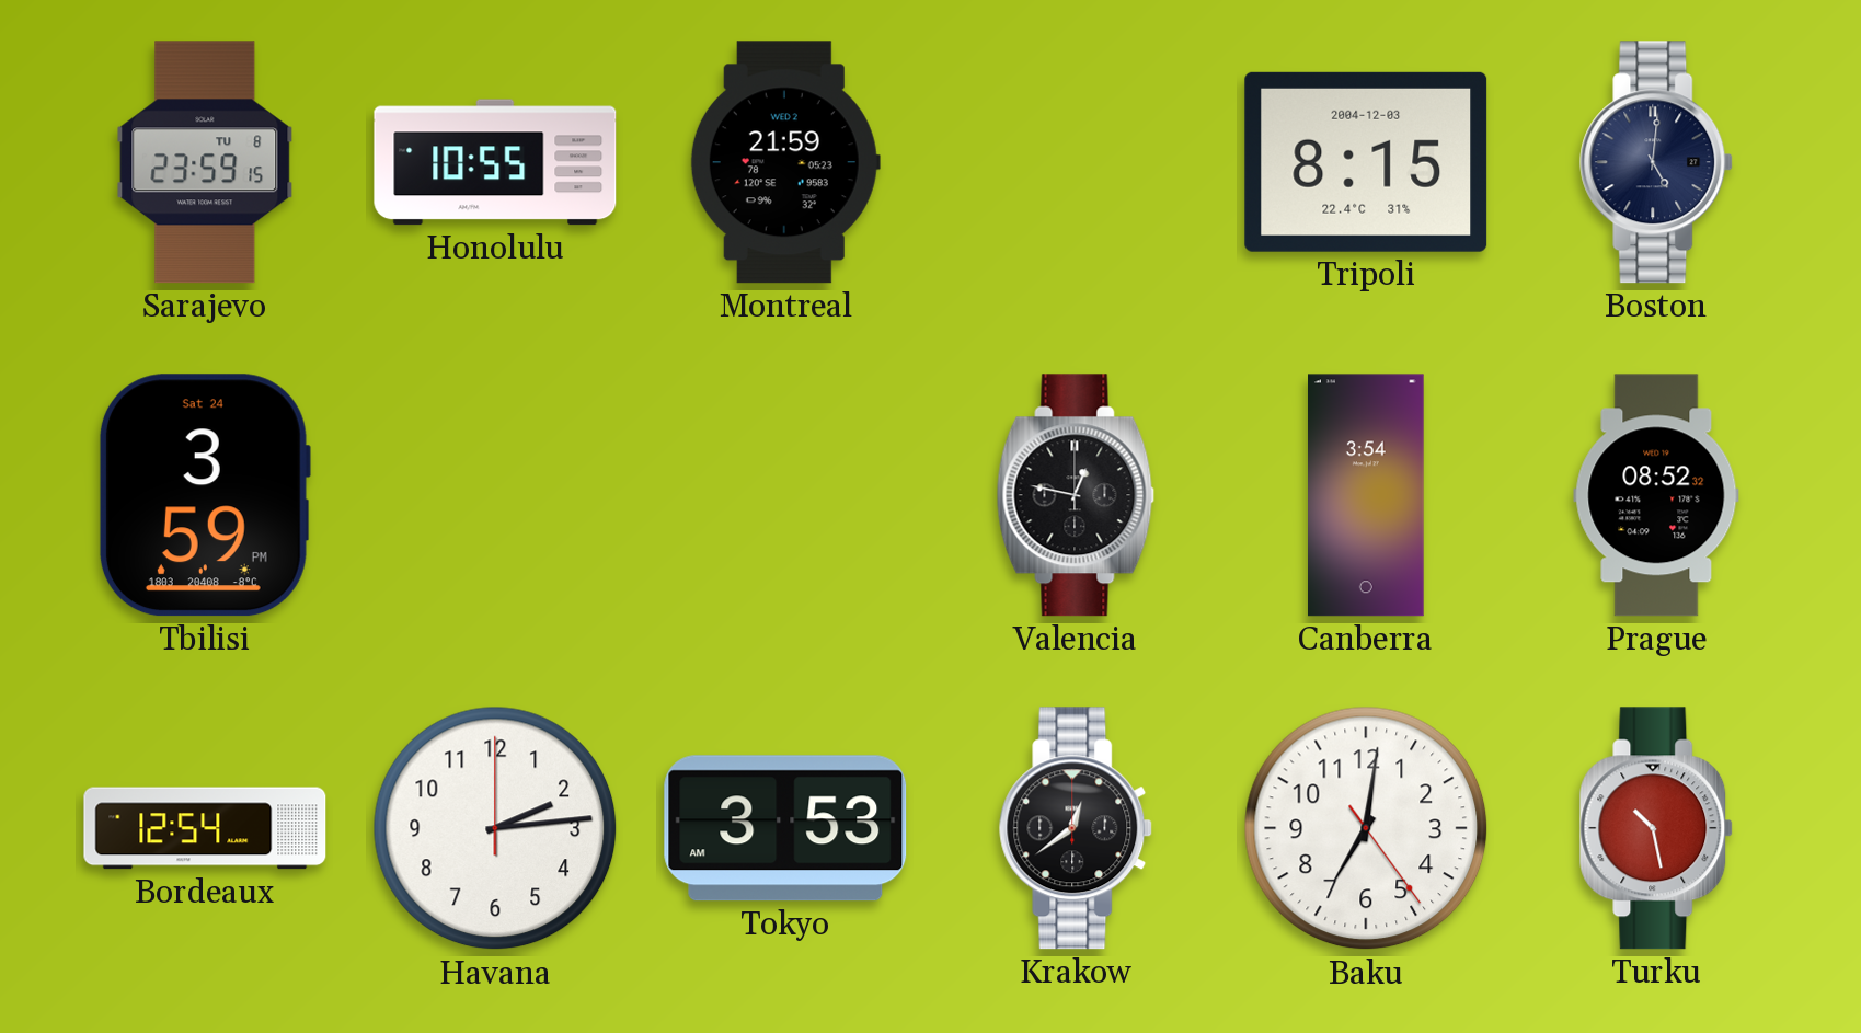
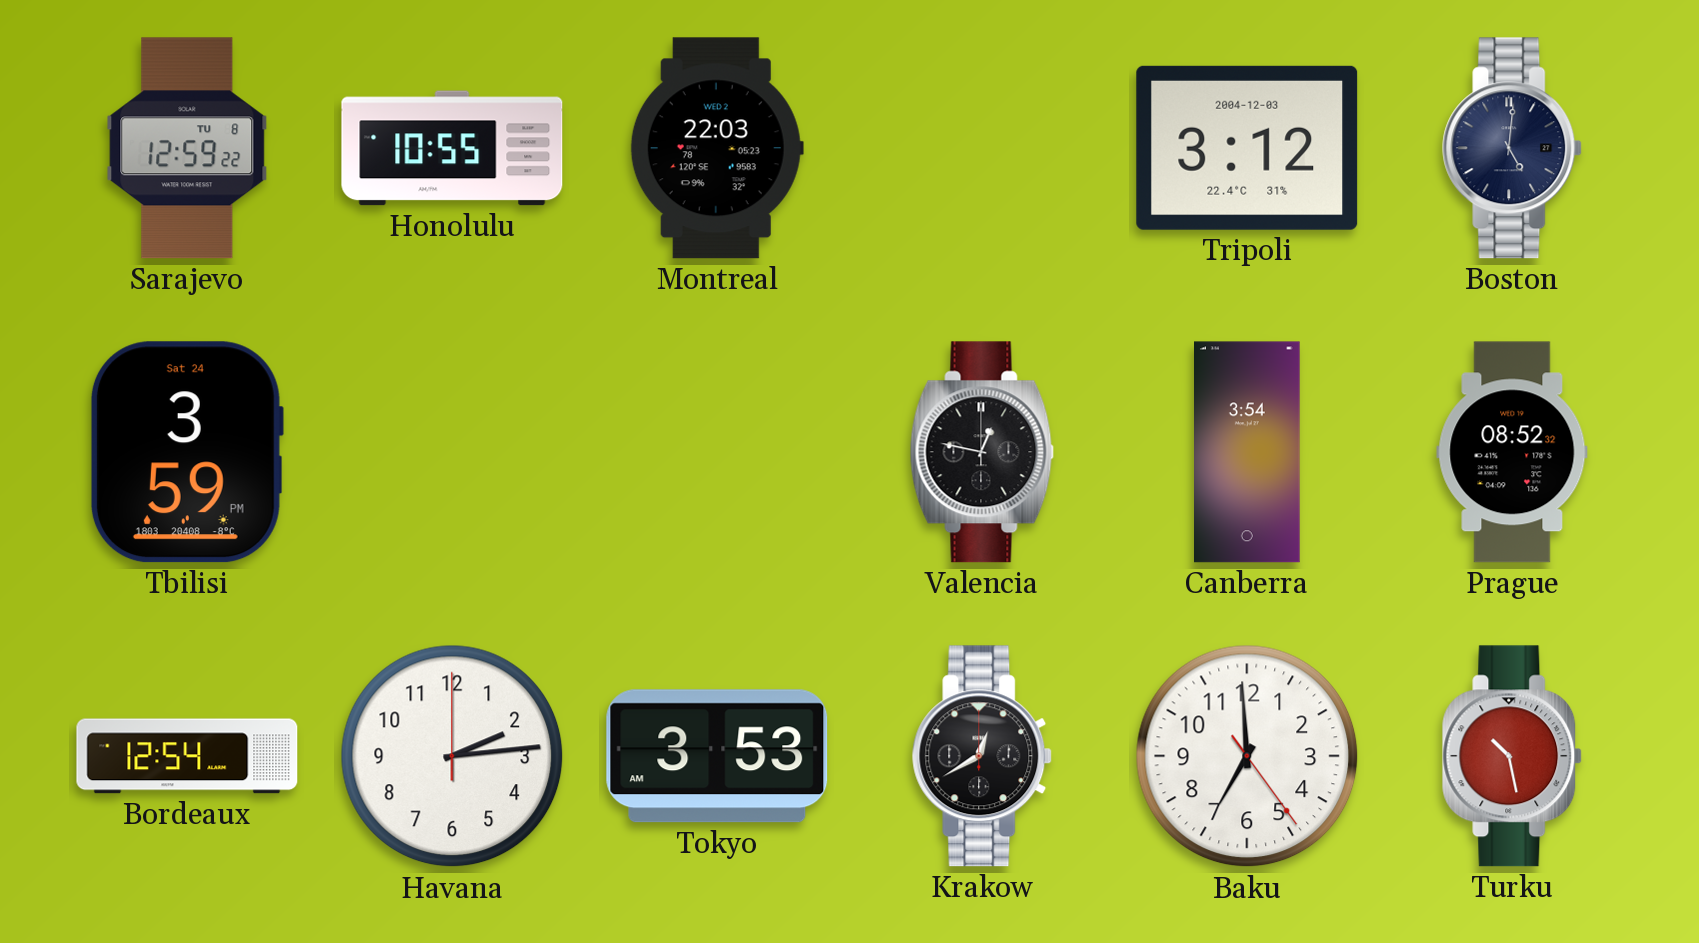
Sarajevo: 23:59 -> 12:59 (187, 148)
Montreal: 21:59 -> 22:03 (717, 148)
Tripoli: 8:15 -> 3:12 (1247, 148)
Krakow: 12:39 -> 12:40 (983, 756)
Baku: 7:01 -> 6:59 (1247, 756)
